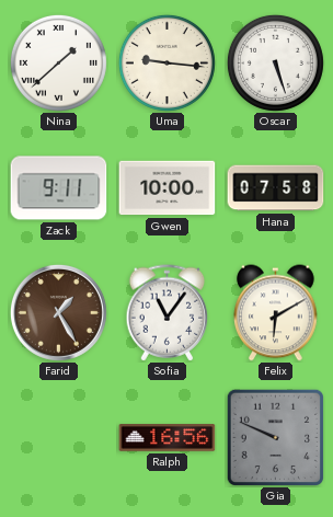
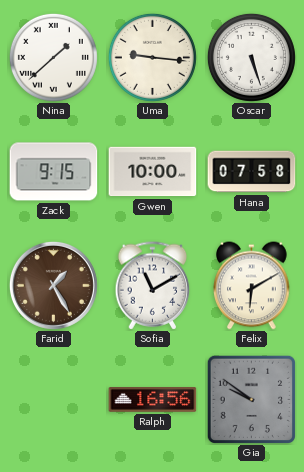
Zack: 9:11 -> 9:15 (54, 172)
Sofia: 11:06 -> 11:10 (153, 286)
Gia: 9:49 -> 9:51 (251, 399)
